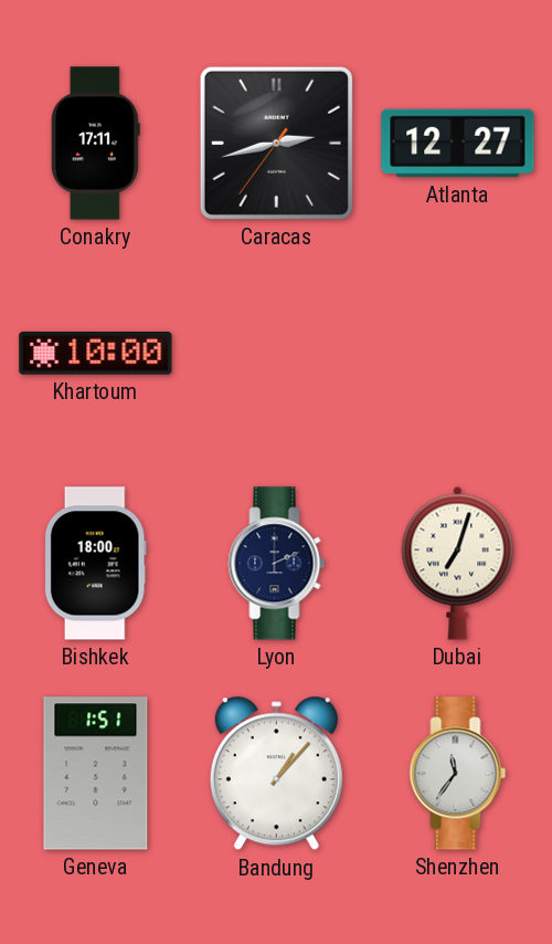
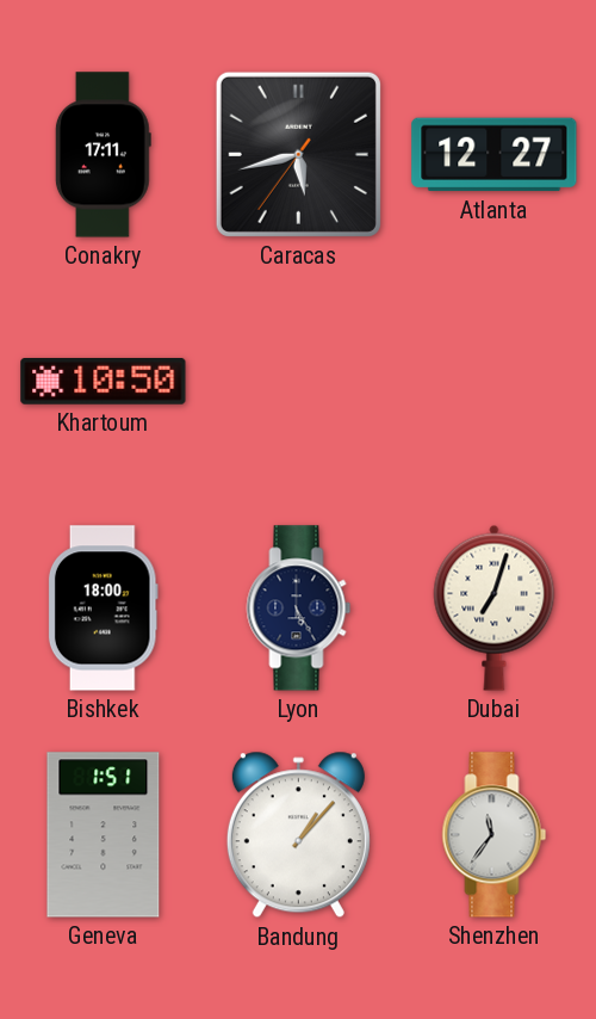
Caracas: 2:42 -> 5:42 (298, 154)
Khartoum: 10:00 -> 10:50 (104, 382)
Lyon: 2:11 -> 5:25 (299, 609)
